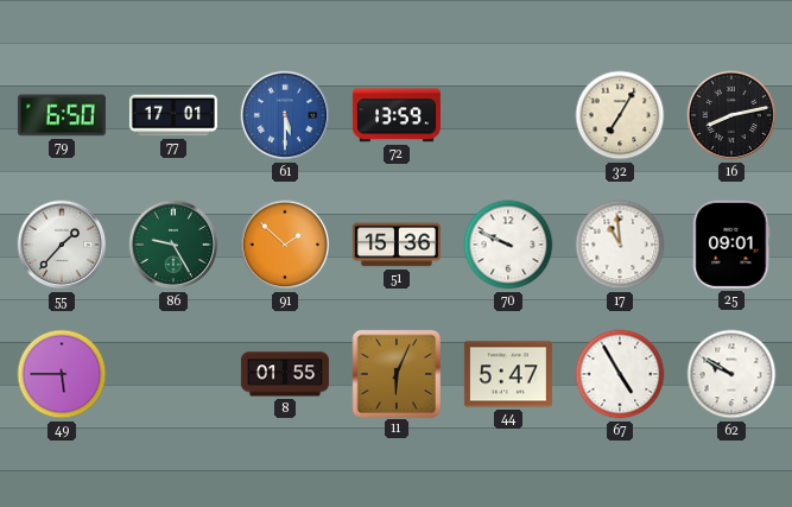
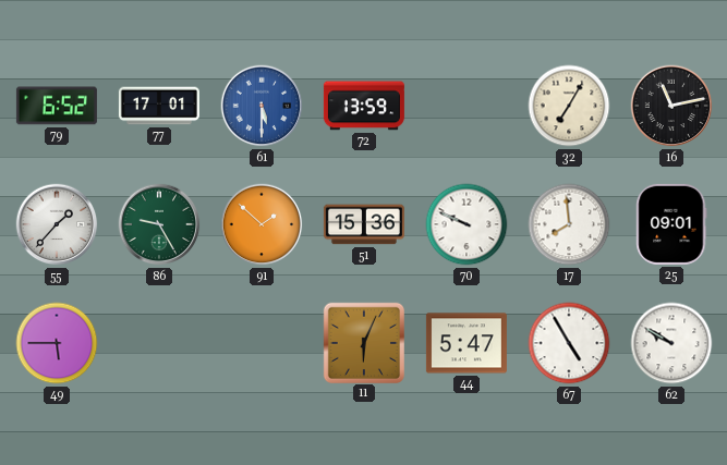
79: 6:50 -> 6:52 (57, 106)
16: 8:13 -> 11:13 (671, 106)
17: 10:59 -> 7:59 (569, 224)
8: 01:55 -> none (285, 374)
